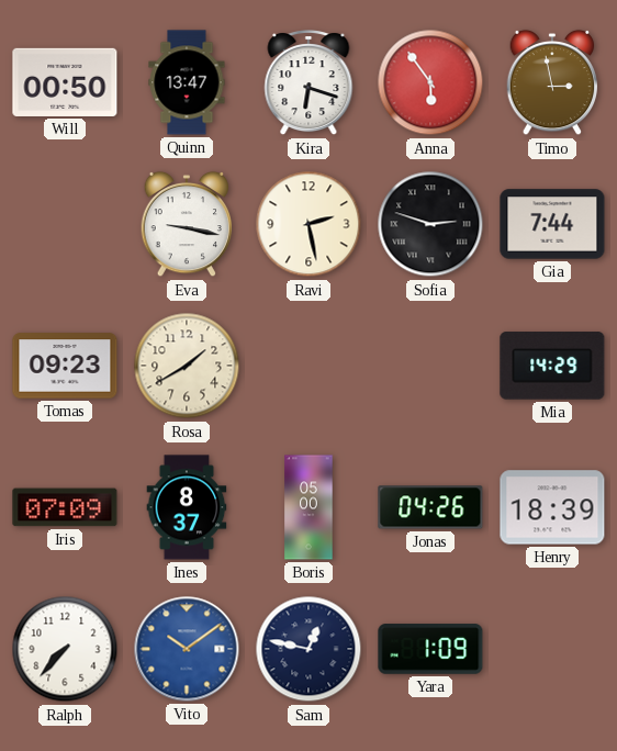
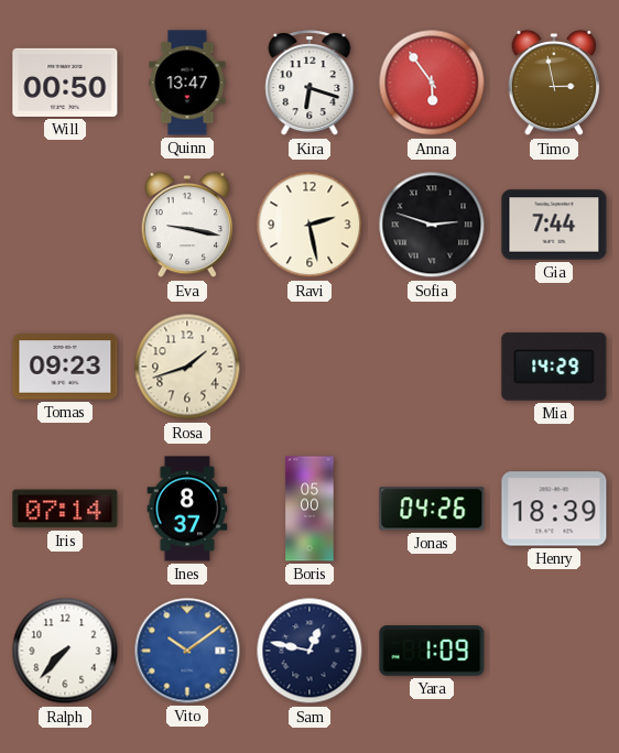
Rosa: 1:40 -> 1:42 (187, 367)
Iris: 07:09 -> 07:14 (65, 509)
